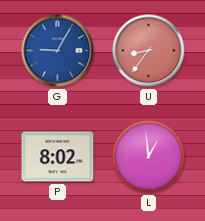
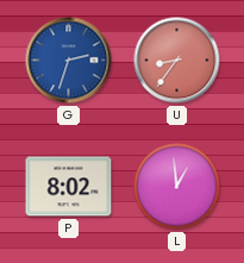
G: 9:05 -> 2:33 (69, 61)
